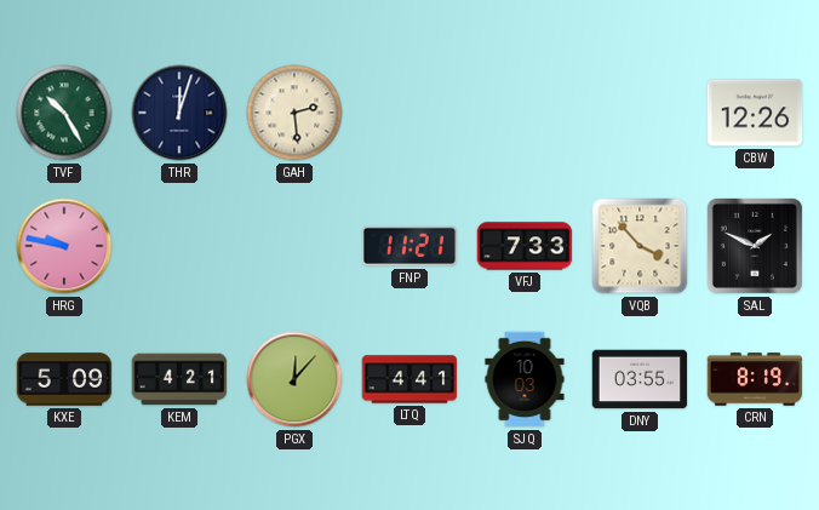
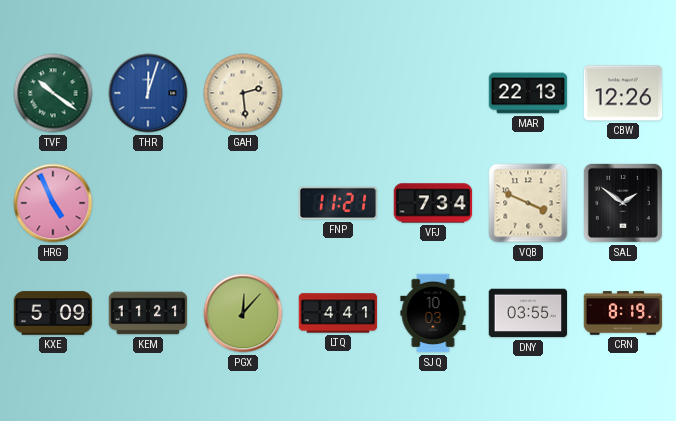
TVF: 10:25 -> 10:21 (53, 93)
THR dial: navy -> blue (148, 93)
MAR: none -> 22:13 (528, 93)
HRG: 9:47 -> 4:56 (53, 203)
VFJ: 7:33 -> 7:34 (433, 203)
VQB: 3:53 -> 3:49 (528, 203)
SAL: 1:49 -> 1:51 (623, 203)
KEM: 4:21 -> 11:21 (148, 313)
